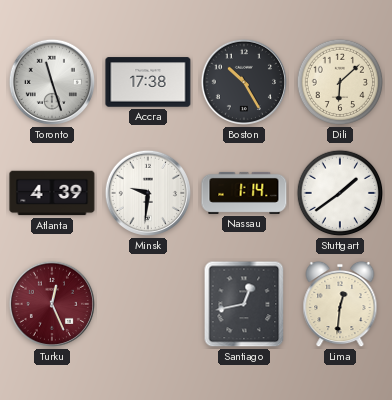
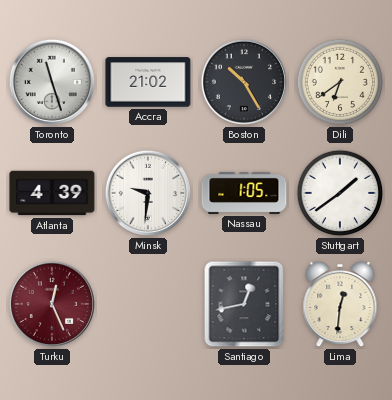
Accra: 17:38 -> 21:02 (148, 82)
Dili: 6:08 -> 6:39 (340, 82)
Nassau: 1:14 -> 1:05 (244, 193)
